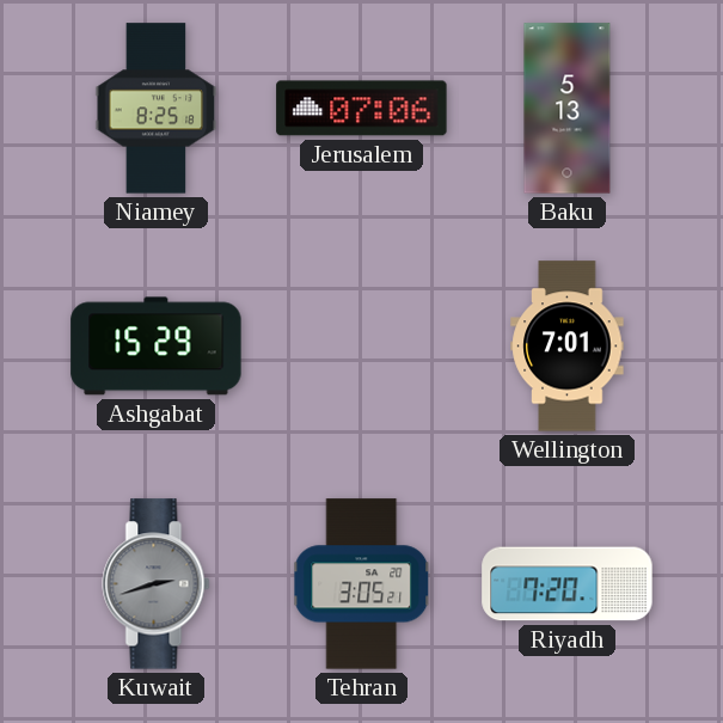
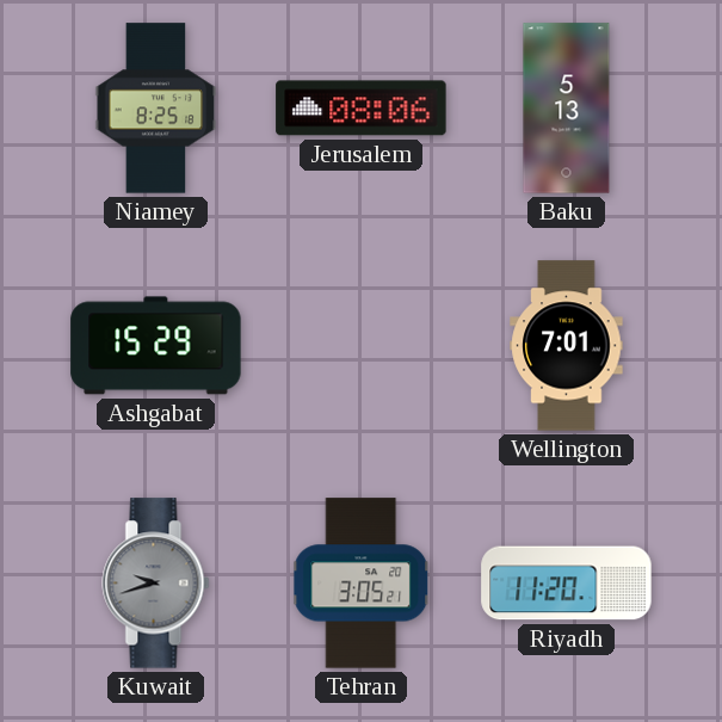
Jerusalem: 07:06 -> 08:06 (362, 109)
Kuwait: 2:42 -> 9:42 (156, 584)
Riyadh: 7:20 -> 11:20 (567, 584)
